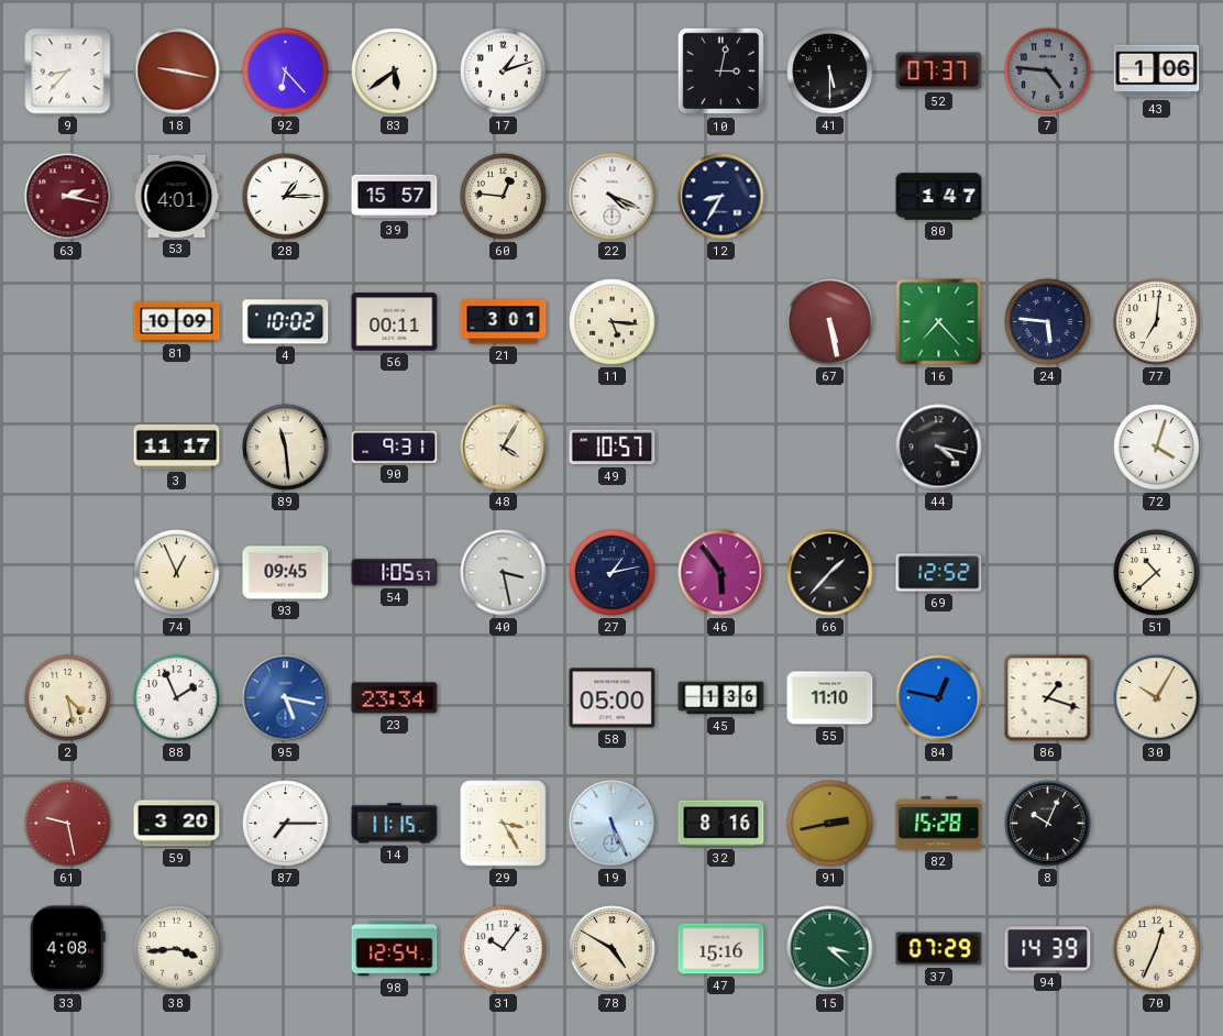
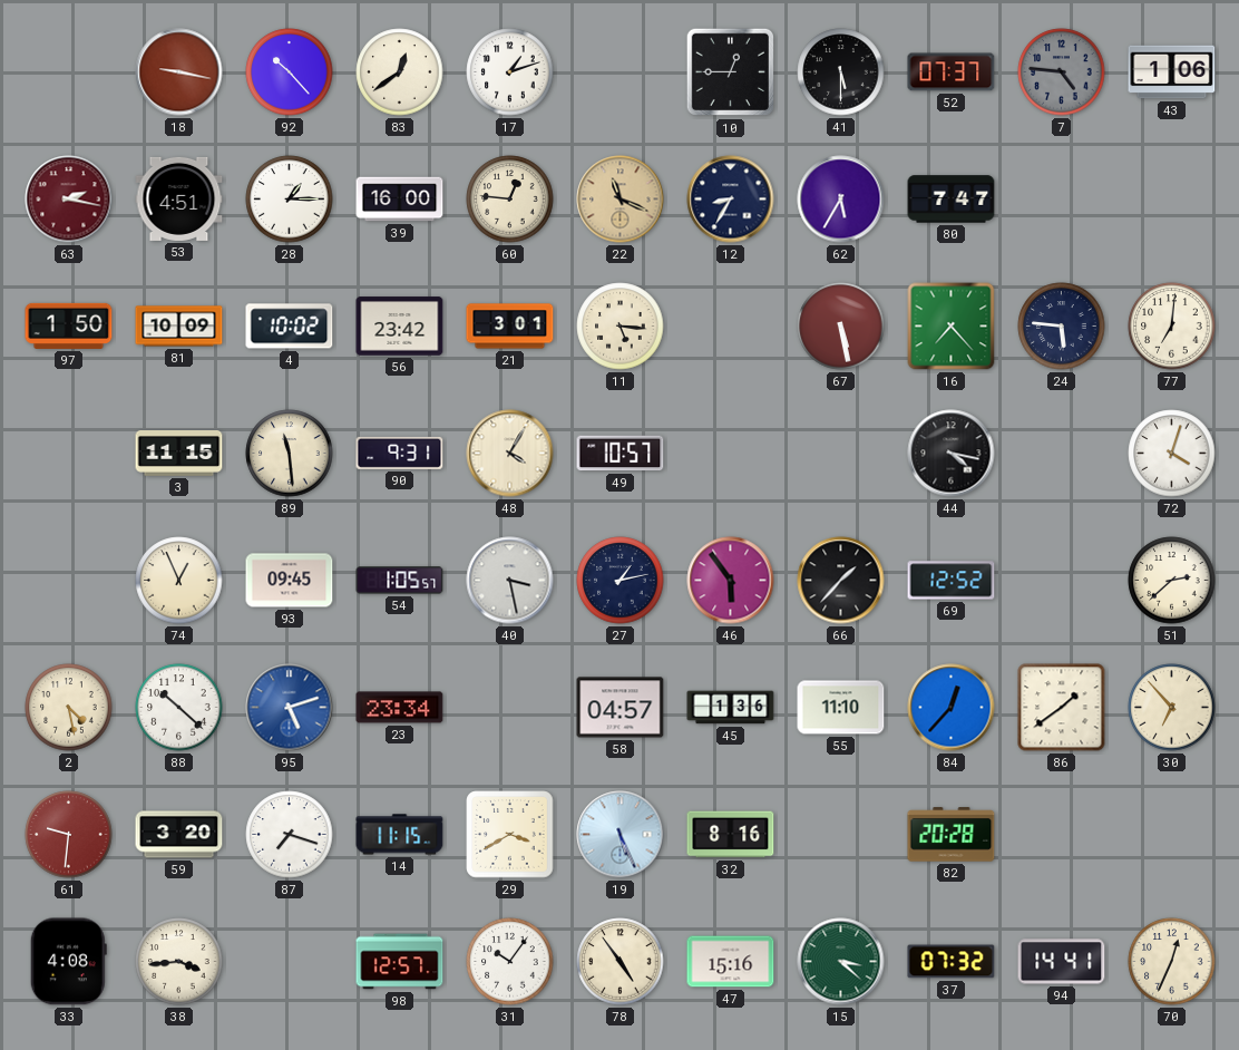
9: 8:37 -> none (68, 71)
92: 6:23 -> 10:23 (290, 72)
83: 5:39 -> 12:39 (400, 72)
10: 3:02 -> 12:45 (731, 72)
53: 4:01 -> 4:51 (179, 198)
39: 15:57 -> 16:00 (400, 200)
22: 4:19 -> 11:19 (621, 200)
22 dial: white -> champagne (621, 200)
62: none -> 5:35 (841, 200)
80: 1:47 -> 7:47 (952, 200)
97: none -> 1:50 (69, 325)
56: 00:11 -> 23:42 (400, 327)
3: 11:17 -> 11:15 (179, 454)
51: 10:38 -> 2:38 (1172, 581)
88: 1:56 -> 10:22 (179, 708)
95: 5:17 -> 5:12 (290, 708)
58: 05:00 -> 04:57 (621, 708)
84: 12:47 -> 12:37 (952, 708)
86: 1:18 -> 1:39 (1062, 708)
30: 10:05 -> 6:53 (1172, 708)
61: 9:28 -> 9:31 (69, 835)
87: 7:15 -> 7:18 (290, 835)
29: 3:25 -> 3:40 (510, 835)
91: 2:43 -> none (830, 824)
82: 15:28 -> 20:28 (952, 835)
8: 10:04 -> none (1048, 824)
98: 12:54 -> 12:57 (400, 962)
78: 4:50 -> 4:54 (621, 962)
37: 07:29 -> 07:32 (952, 962)
94: 14:39 -> 14:41 (1062, 962)
